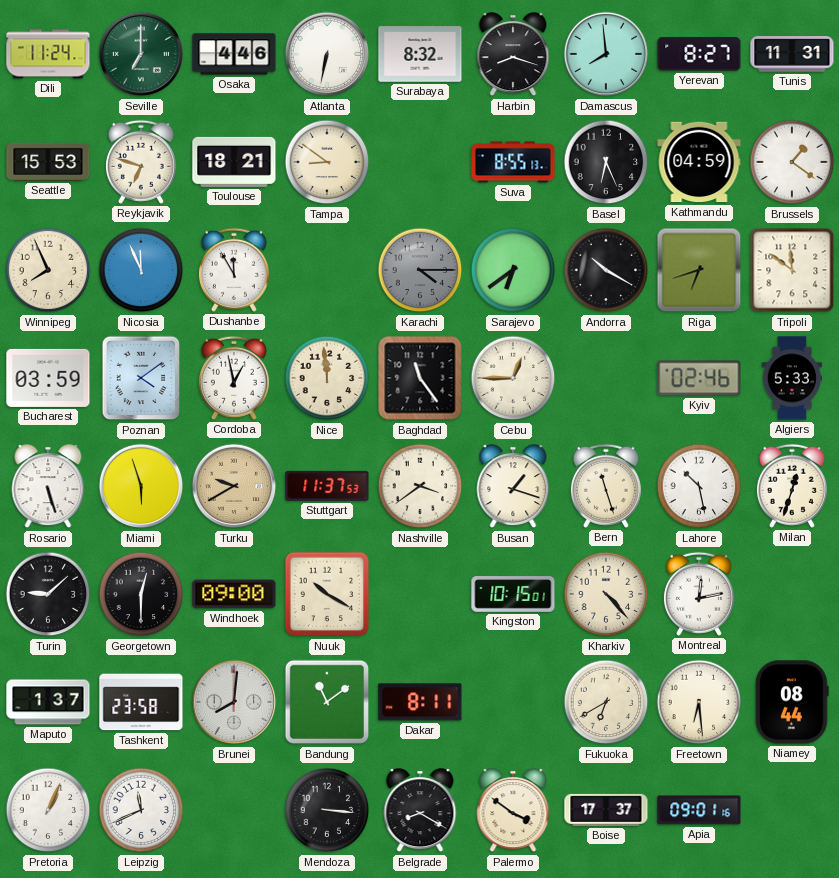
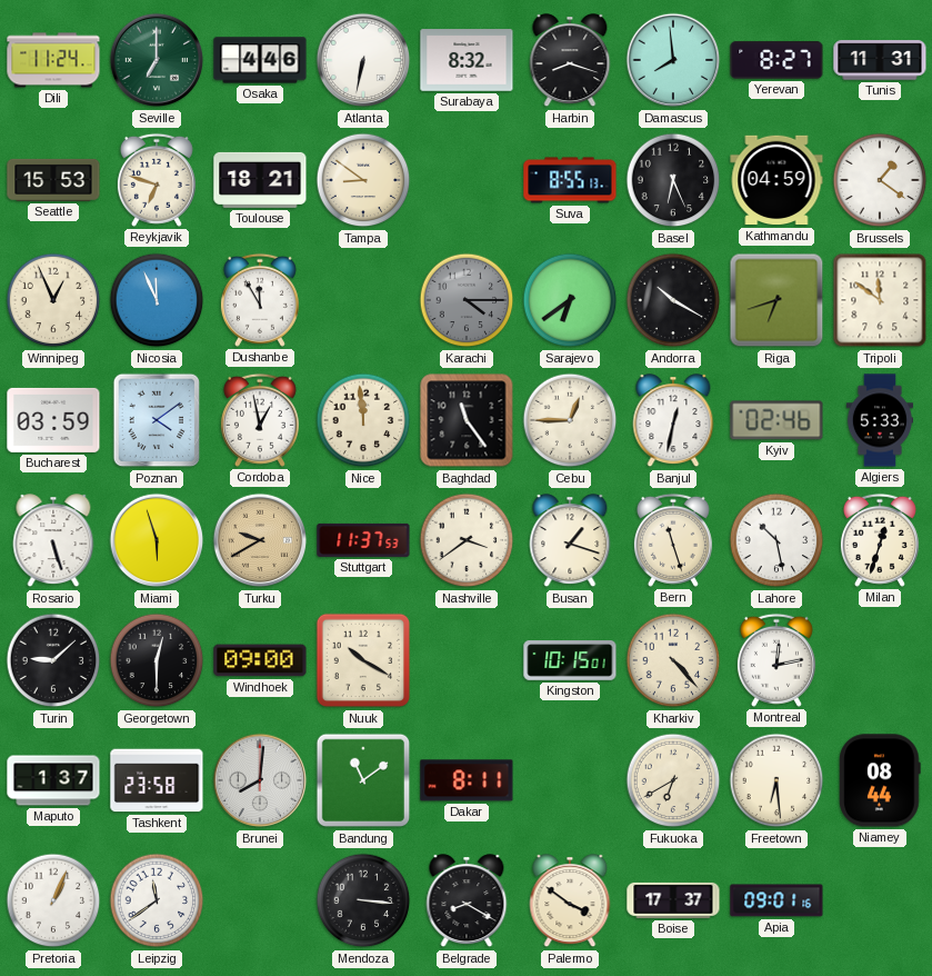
Winnipeg: 7:56 -> 12:56 (53, 300)
Banjul: none -> 12:32 (673, 421)
Leipzig: 11:41 -> 11:39 (157, 900)
